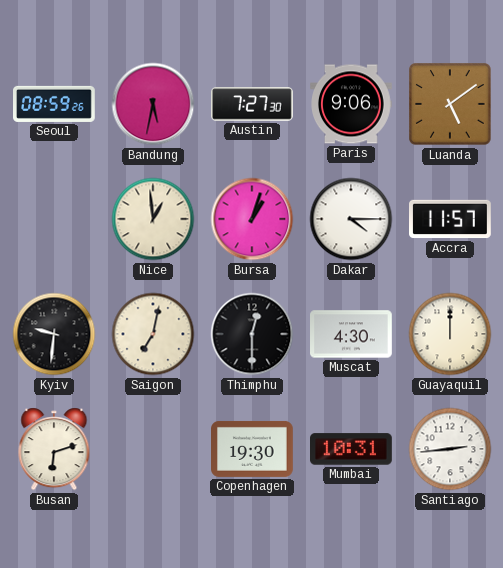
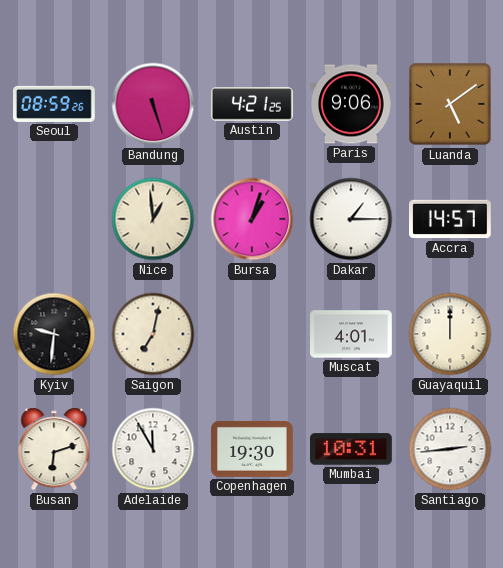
Bandung: 5:32 -> 5:27 (153, 104)
Austin: 7:27 -> 4:21 (253, 104)
Dakar: 4:15 -> 1:15 (351, 219)
Accra: 11:57 -> 14:57 (451, 219)
Thimphu: 12:30 -> none (252, 334)
Muscat: 4:30 -> 4:01 (352, 334)
Adelaide: none -> 11:55 (153, 449)
